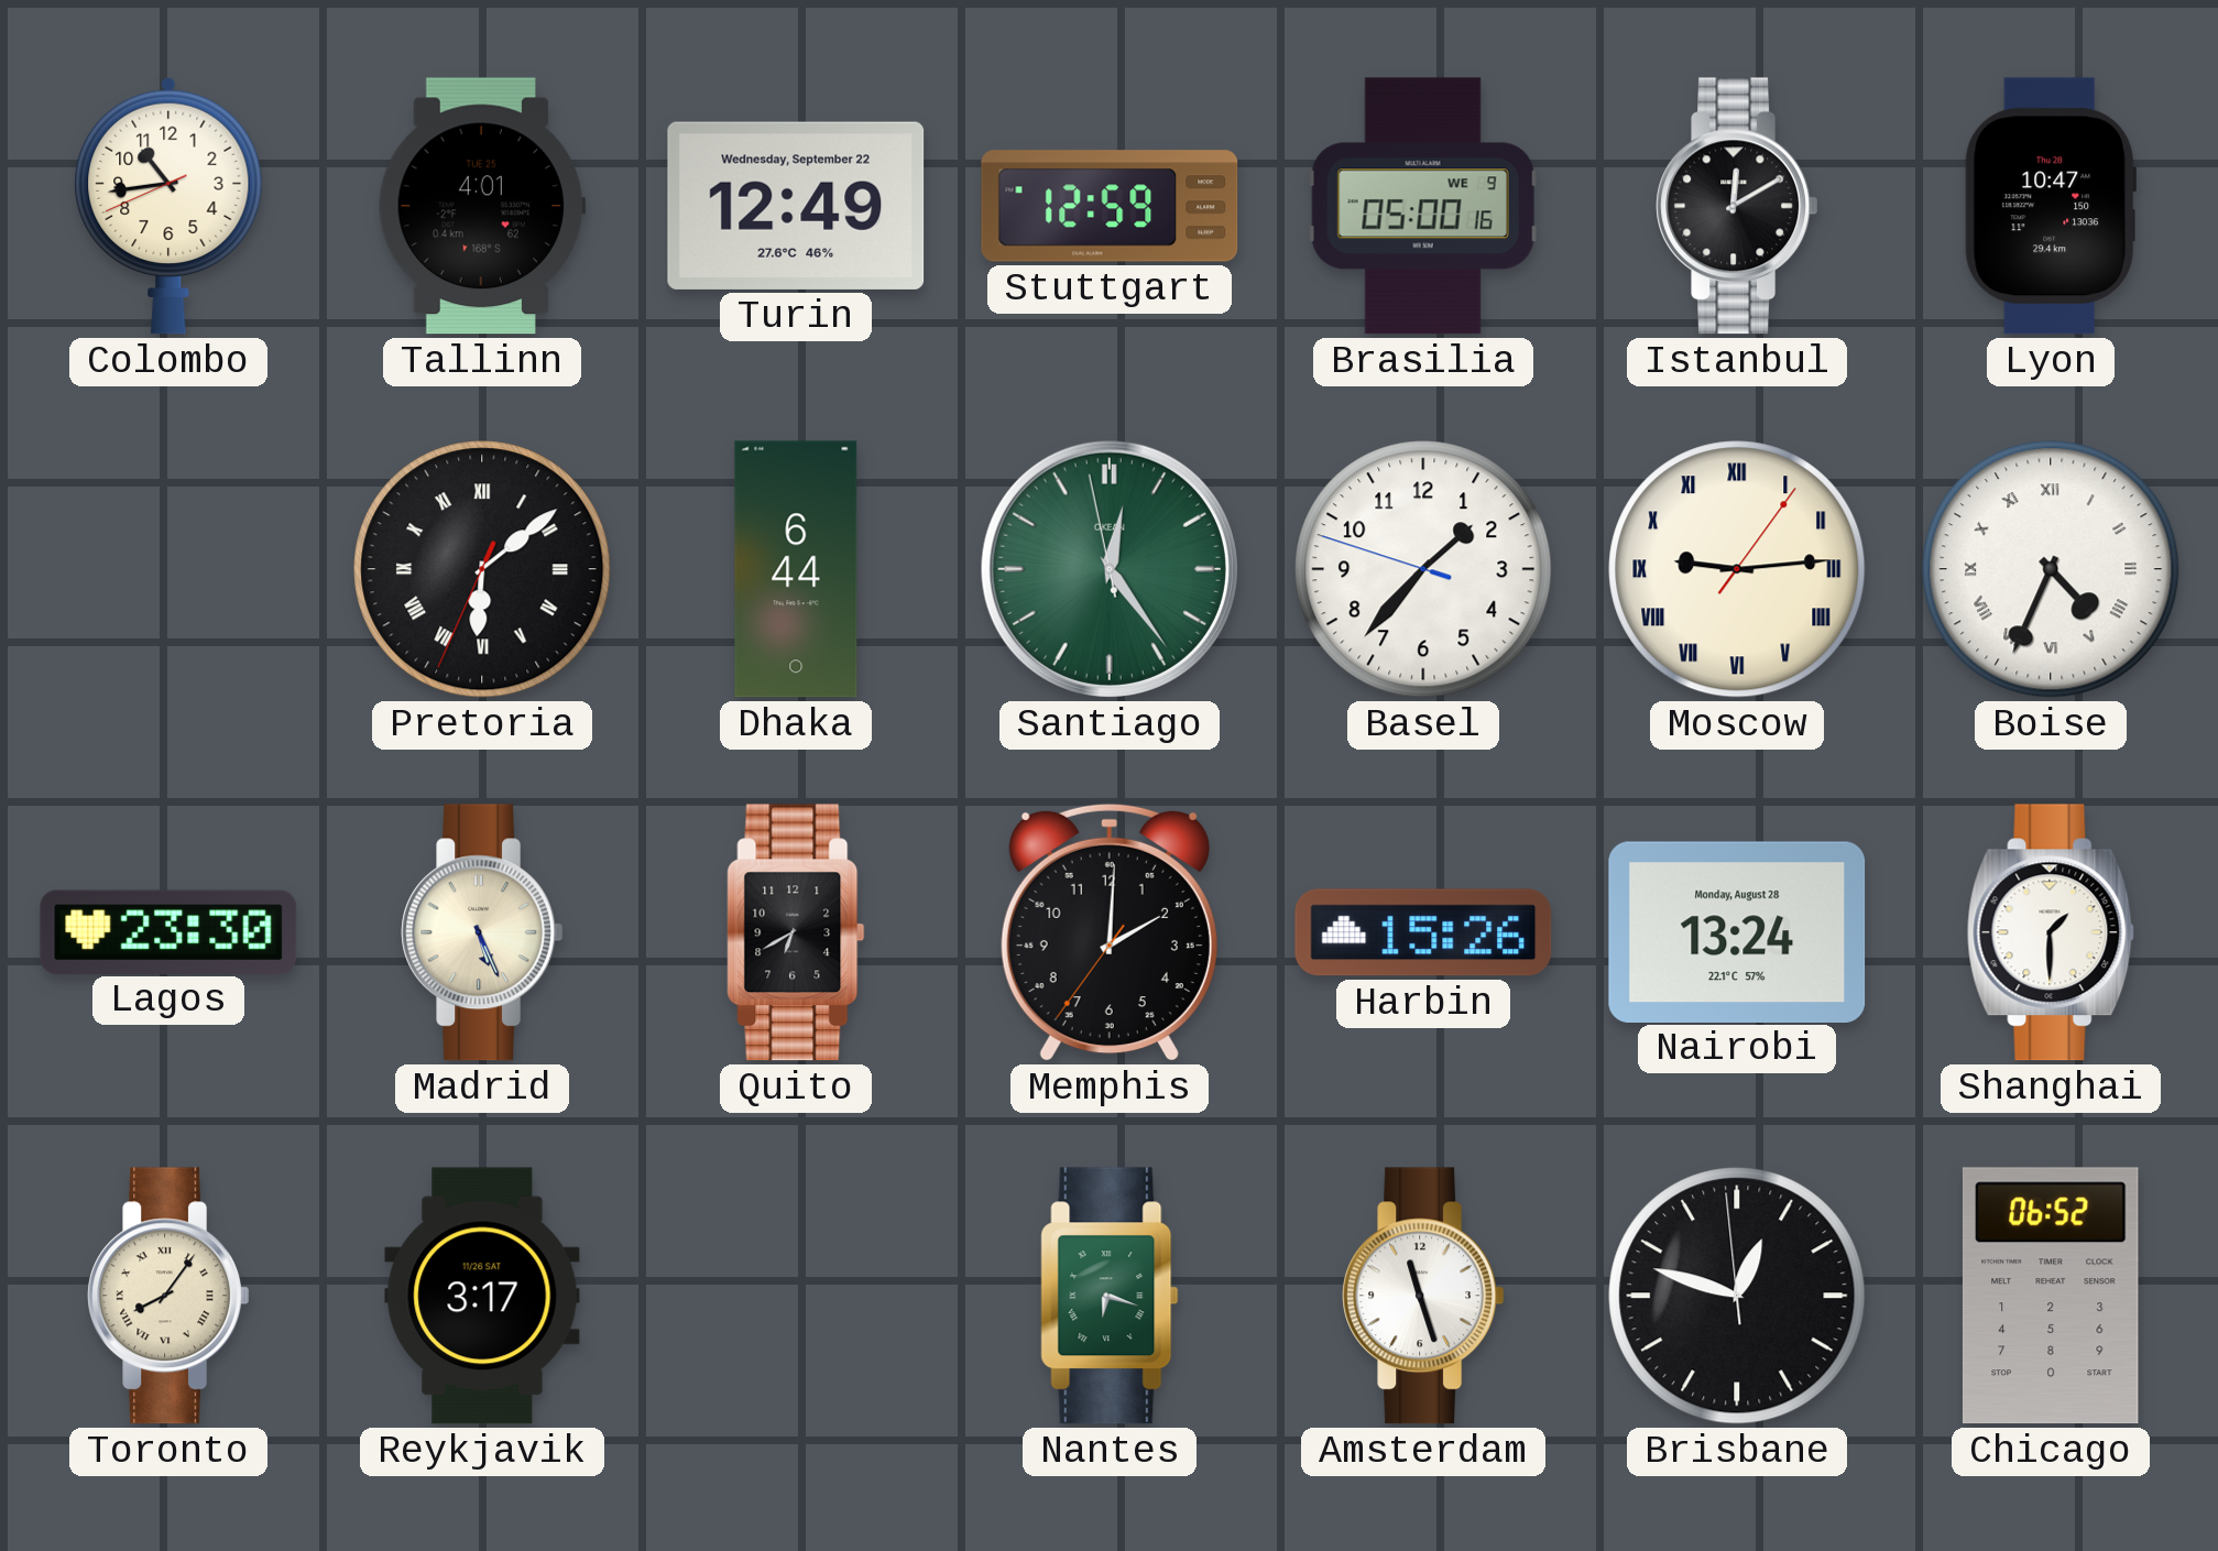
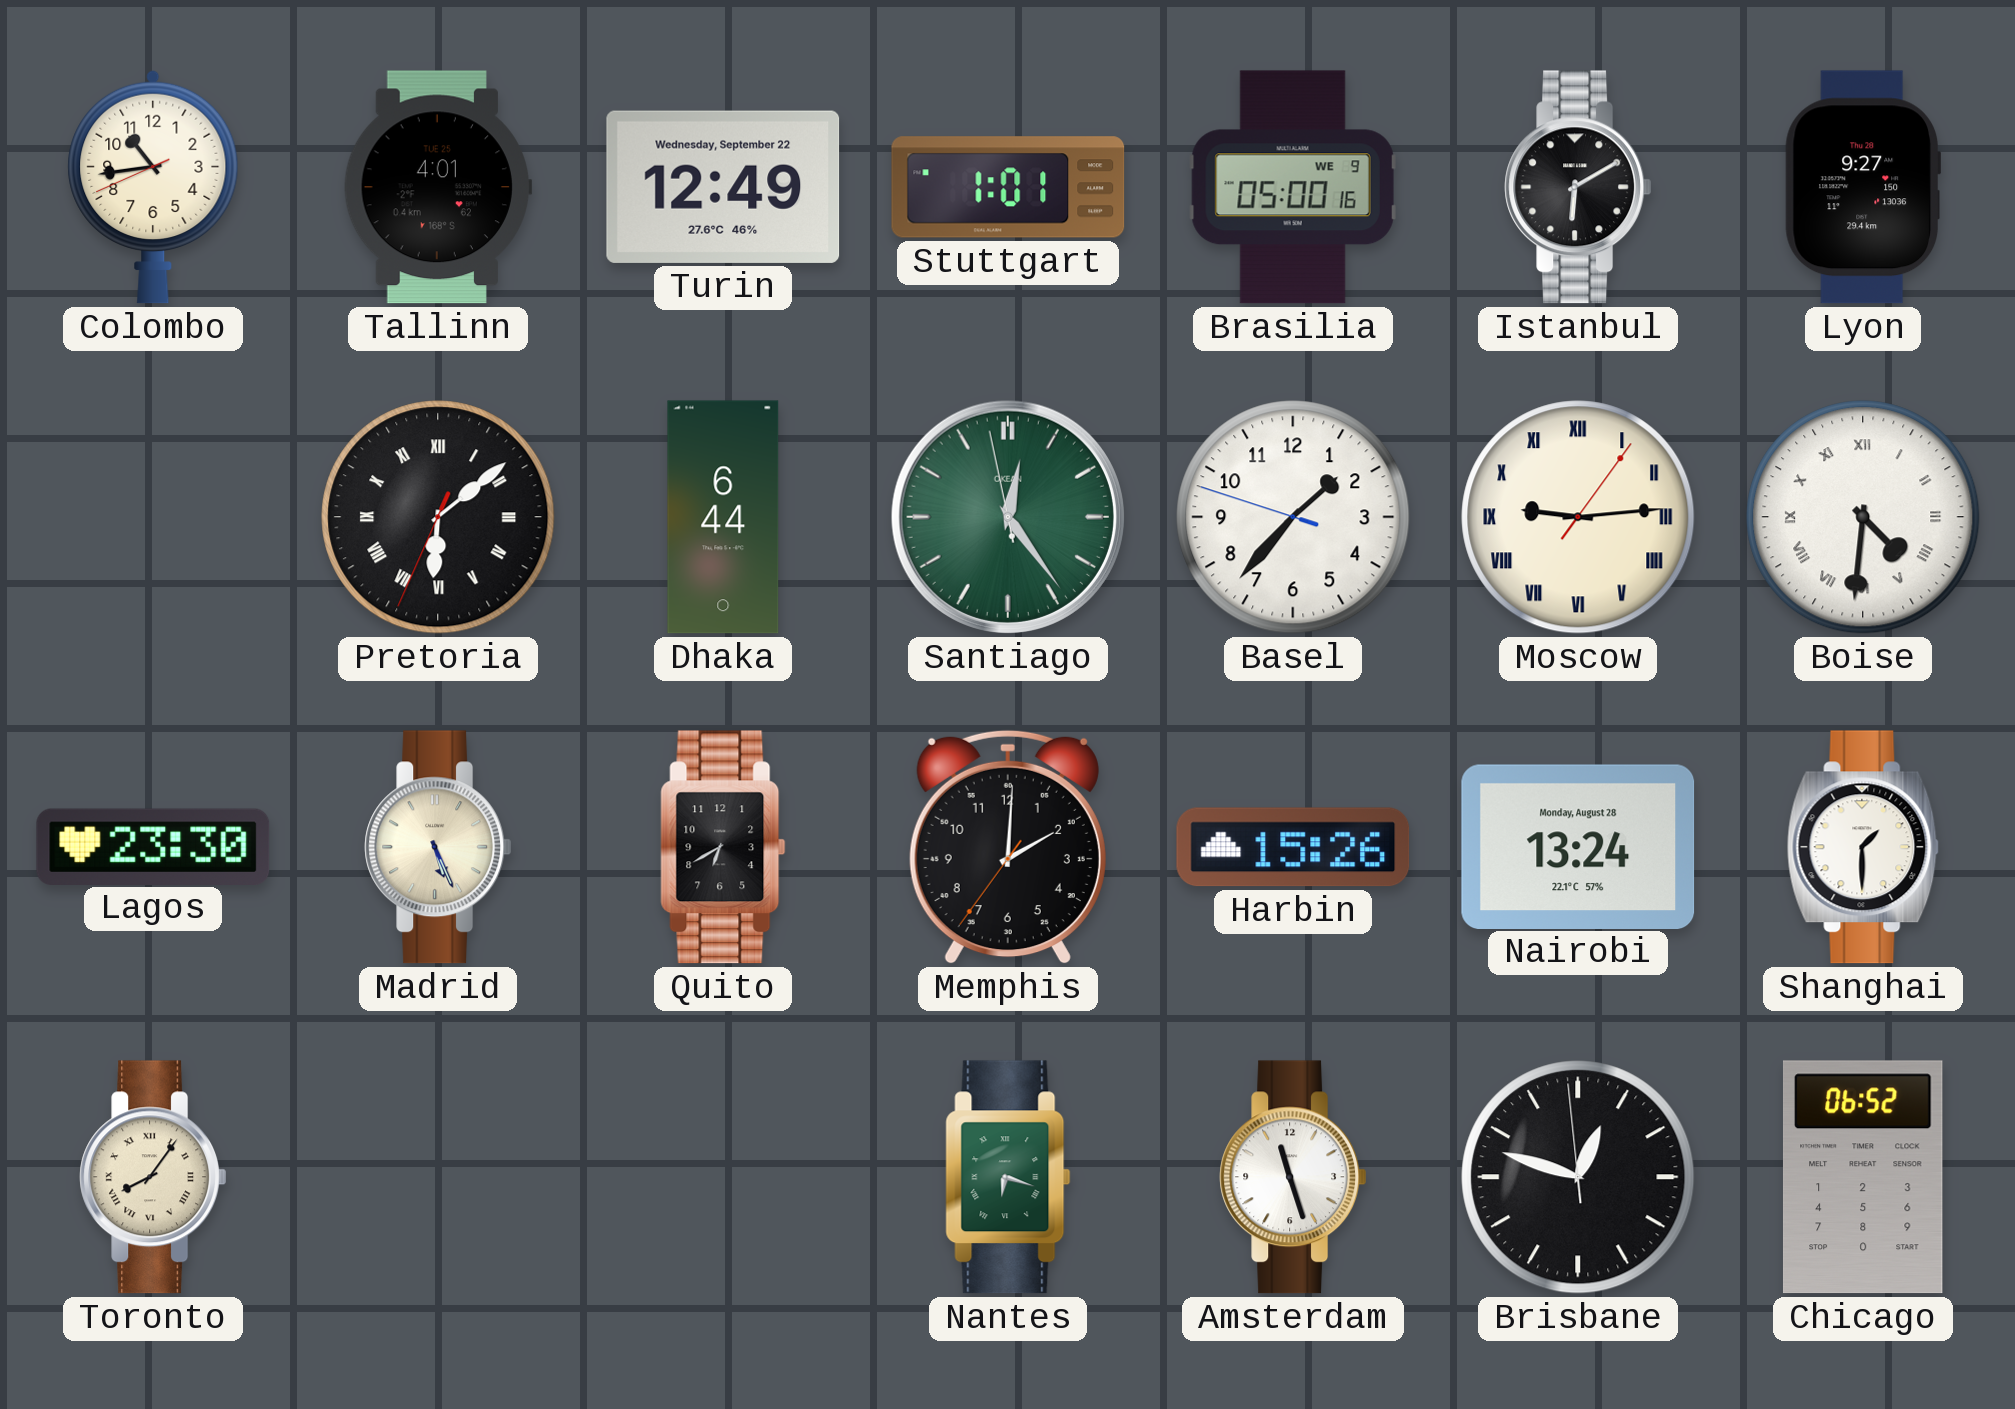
Stuttgart: 12:59 -> 1:01 (1008, 187)
Istanbul: 12:10 -> 6:10 (1577, 187)
Lyon: 10:47 -> 9:27 (1862, 187)
Boise: 4:34 -> 4:31 (1863, 517)
Reykjavik: 3:17 -> none (482, 1296)
